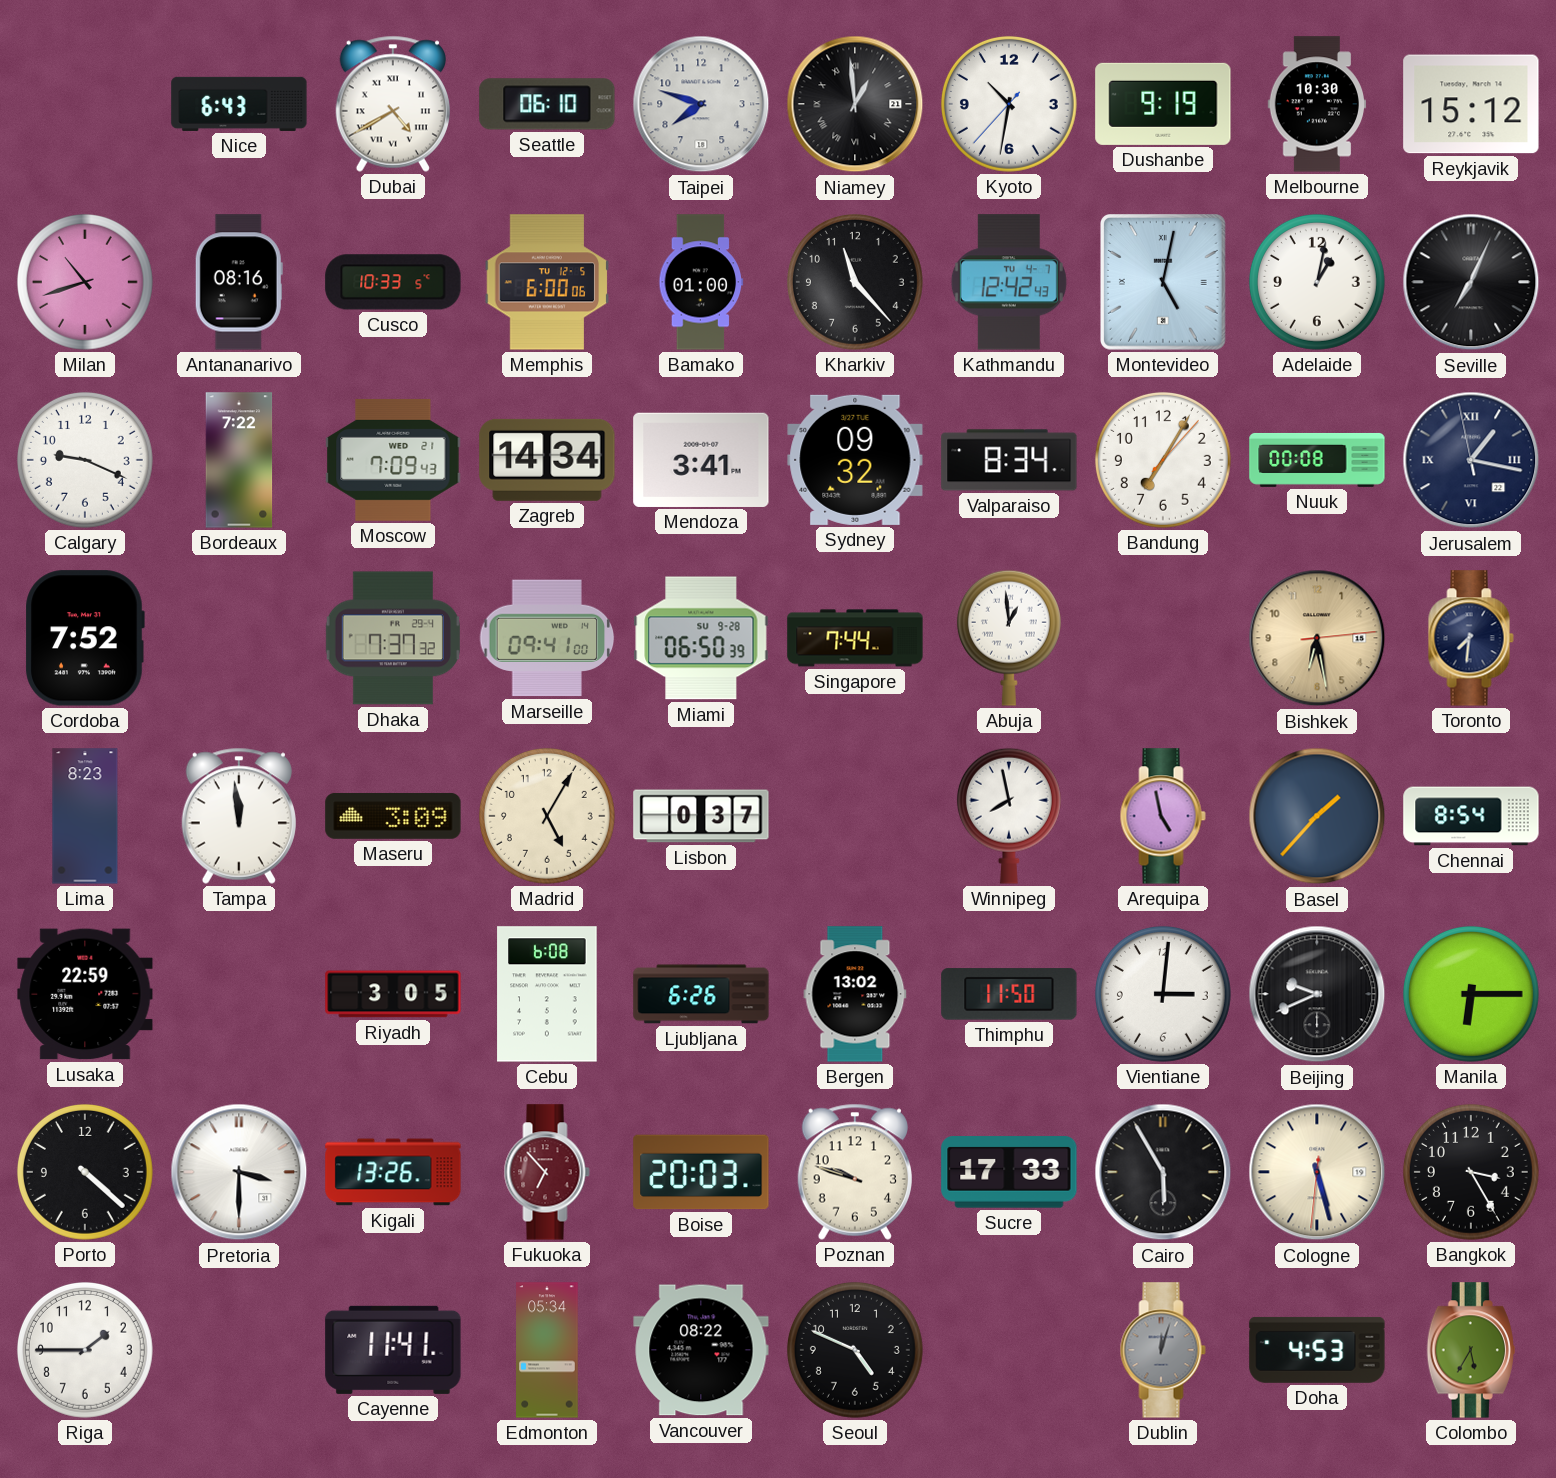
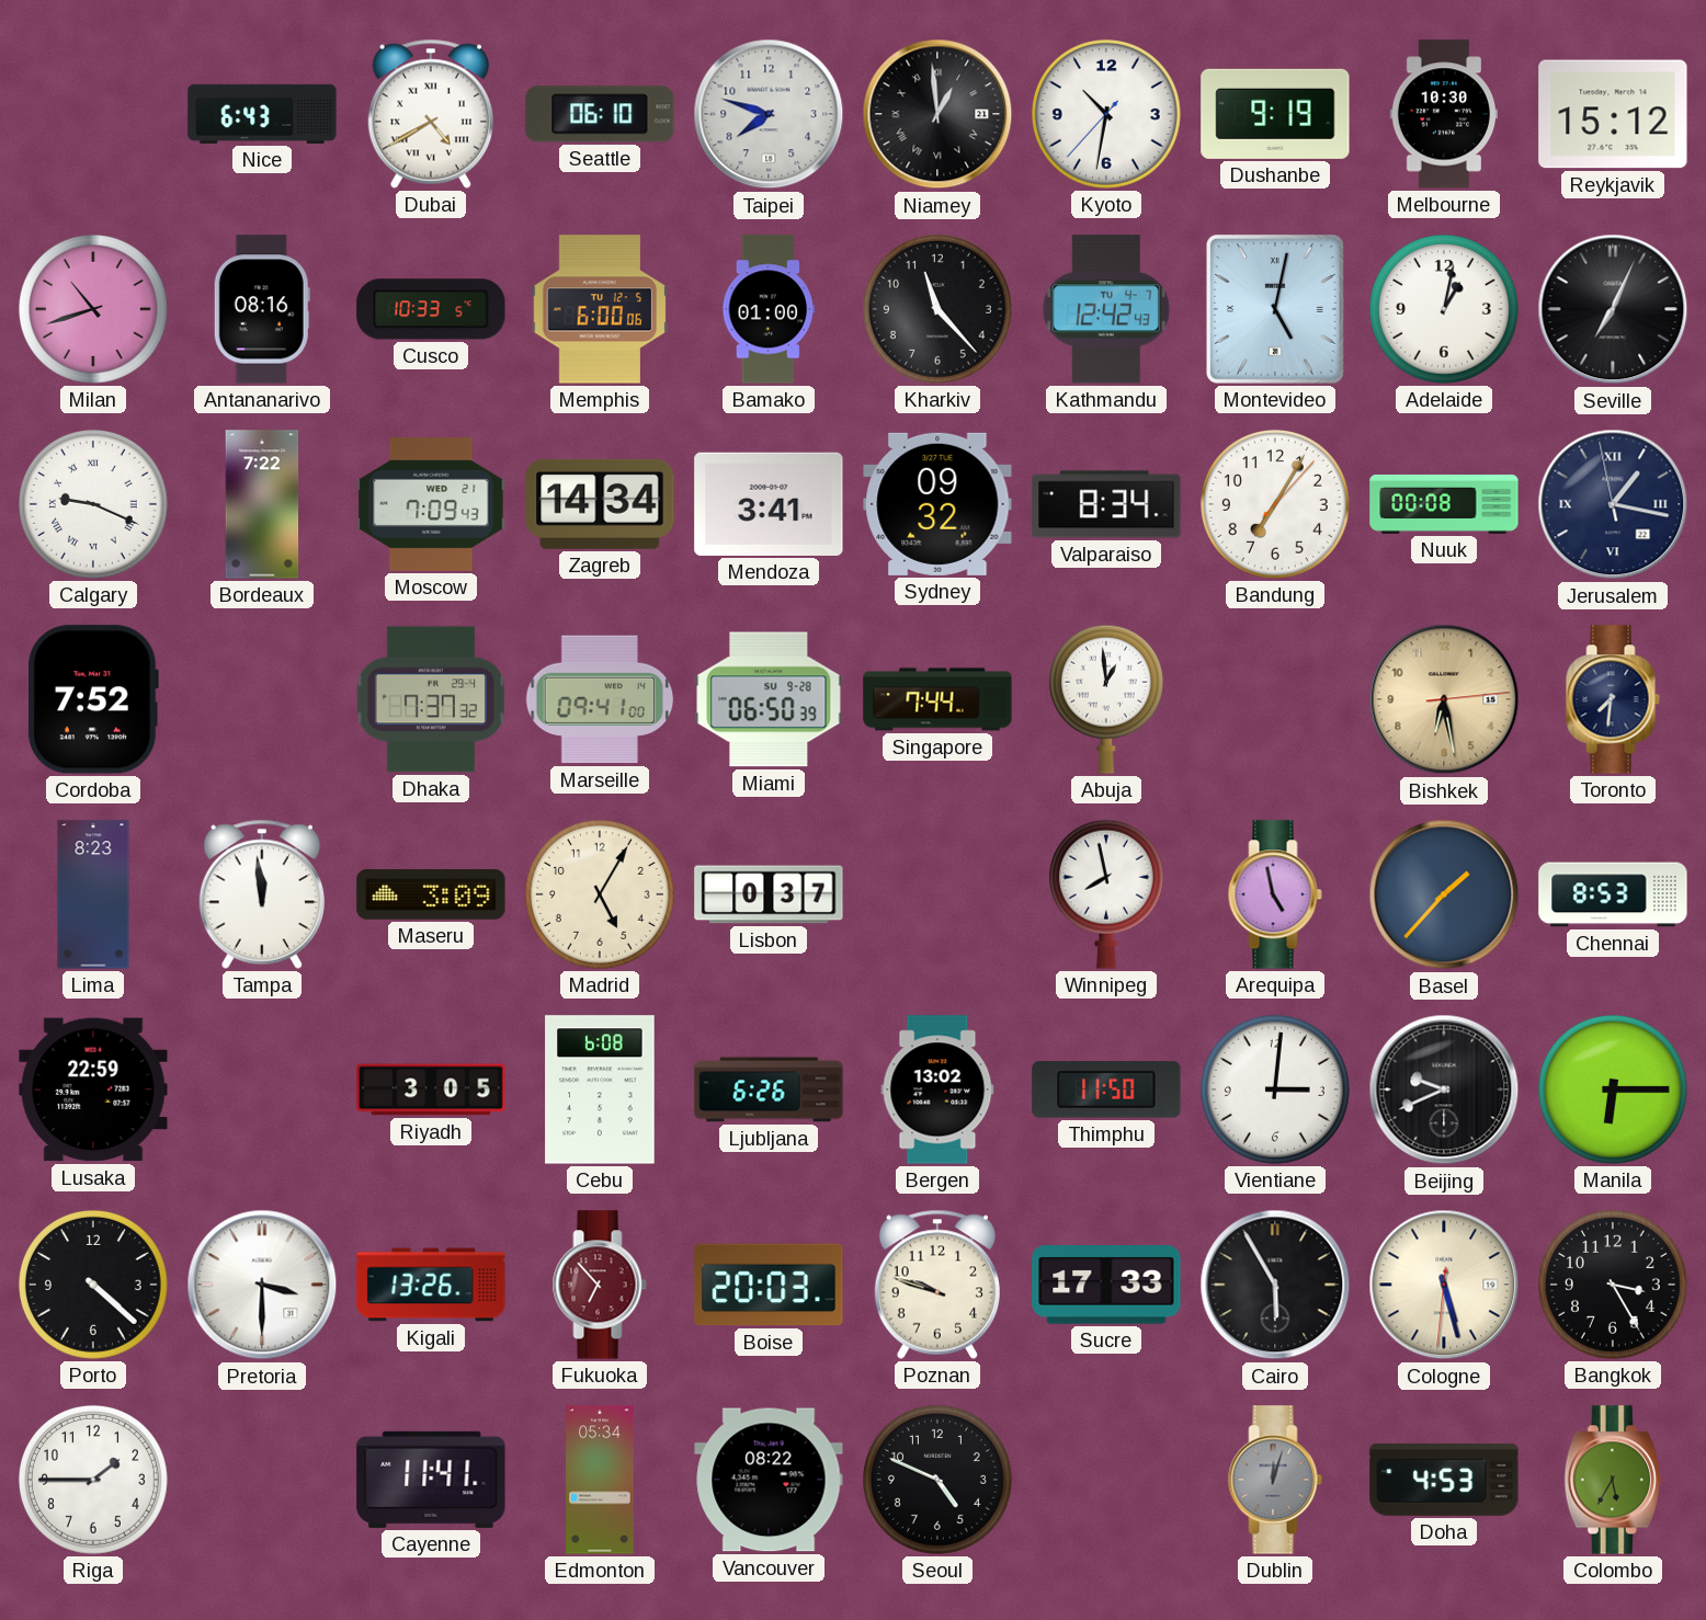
Calgary numerals: Arabic -> Roman (93, 504)
Chennai: 8:54 -> 8:53 (1613, 894)
